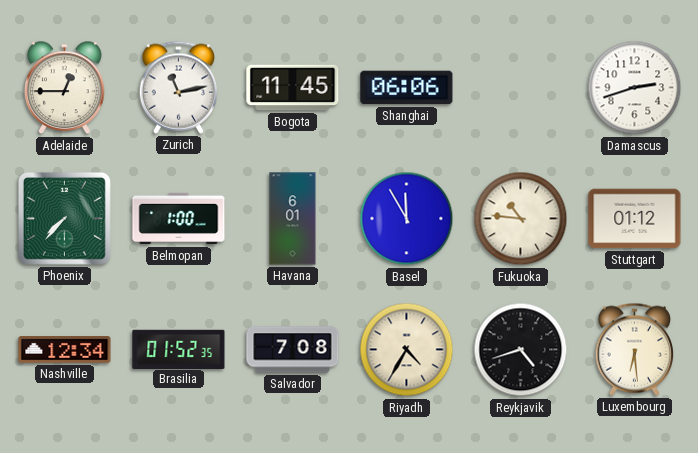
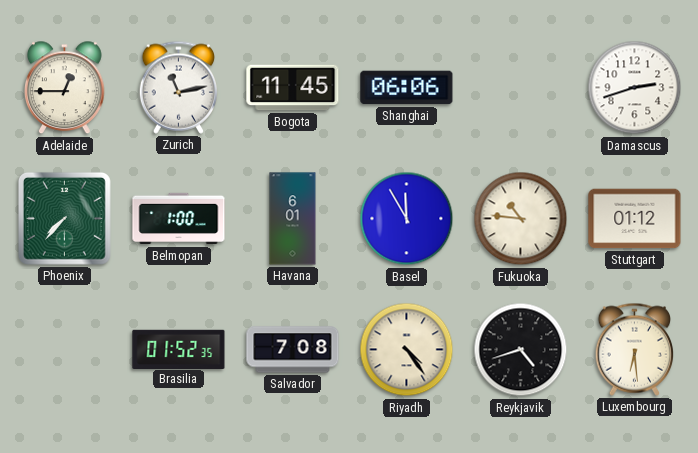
Nashville: 12:34 -> none (65, 350)
Riyadh: 4:35 -> 4:24 (407, 350)
